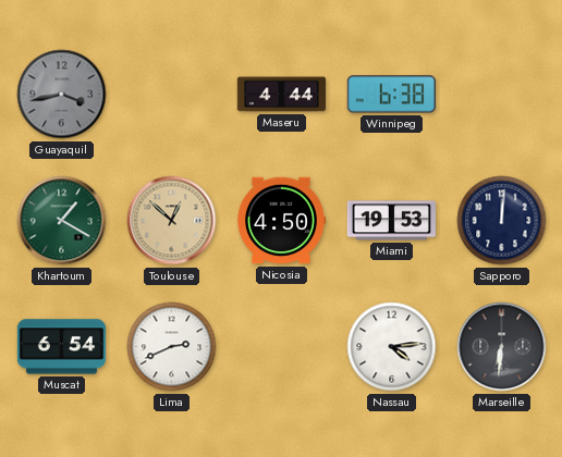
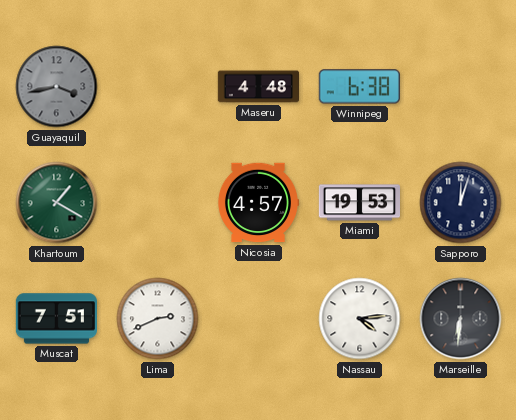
Maseru: 4:44 -> 4:48 (258, 87)
Toulouse: 12:52 -> none (172, 221)
Nicosia: 4:50 -> 4:57 (257, 203)
Sapporo: 12:01 -> 12:03 (461, 203)
Muscat: 6:54 -> 7:51 (56, 319)
